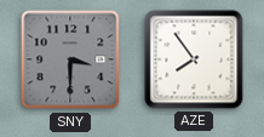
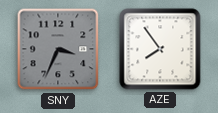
SNY: 3:30 -> 3:34 (58, 49)
